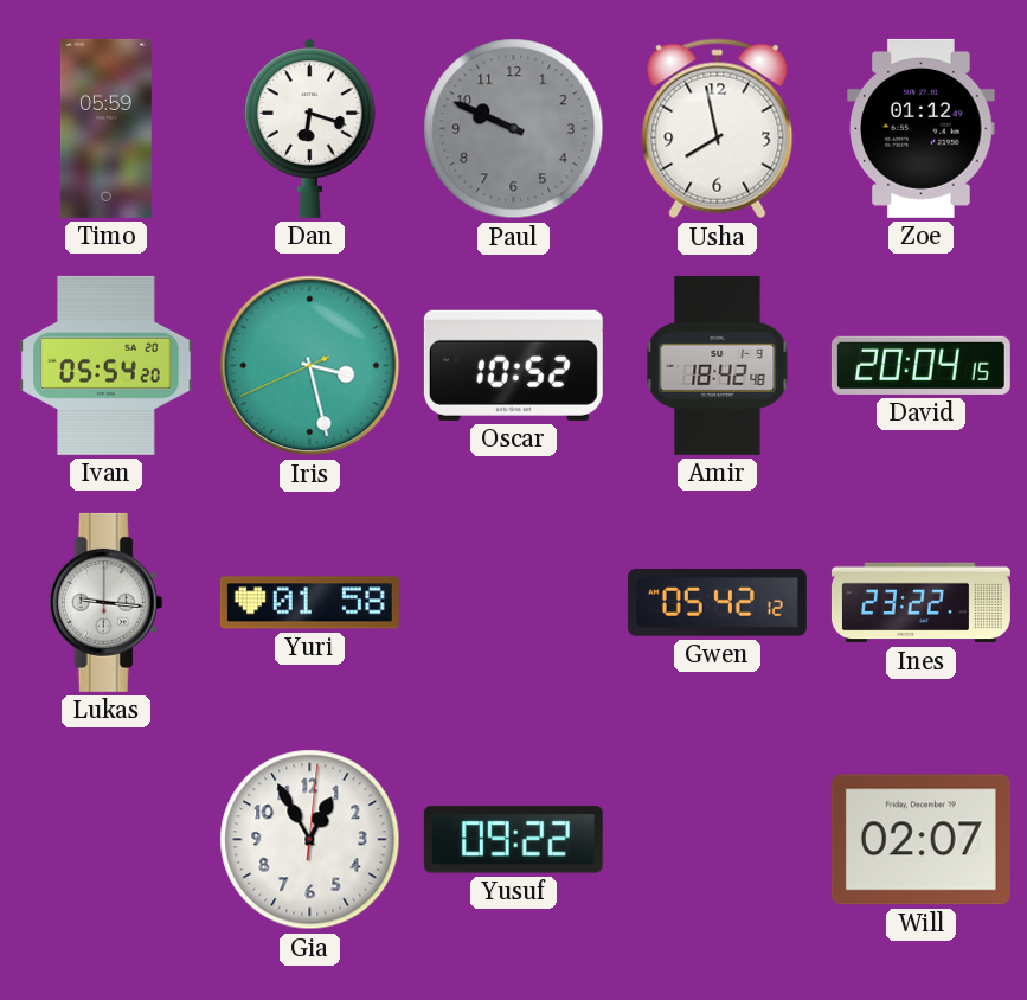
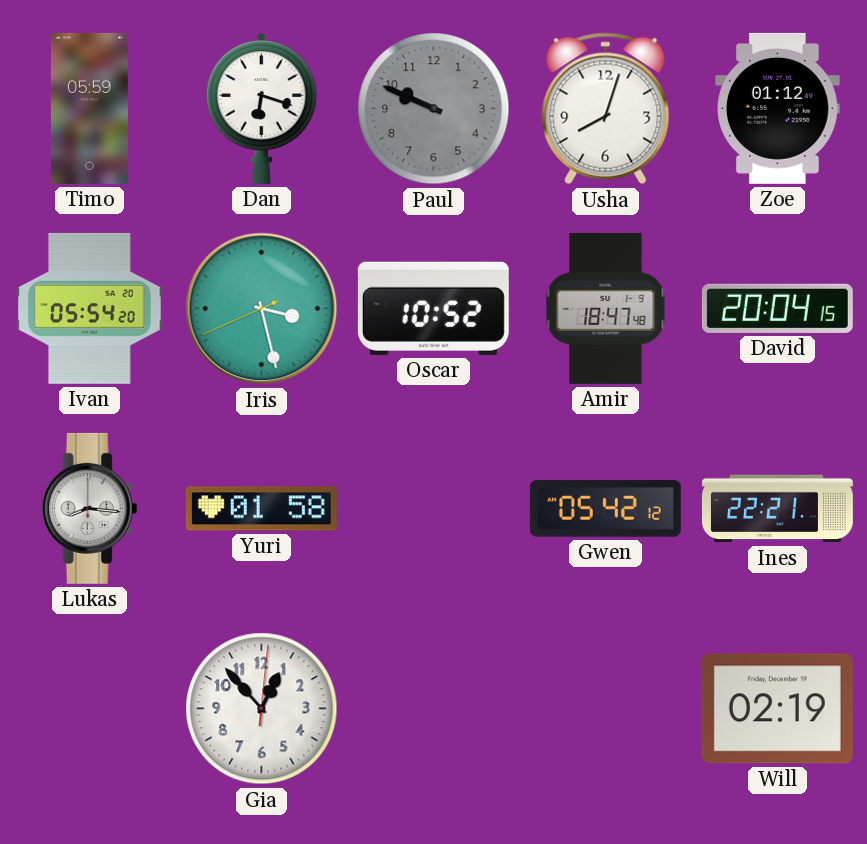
Usha: 7:58 -> 8:03 (606, 109)
Amir: 18:42 -> 18:47 (606, 308)
Lukas: 9:16 -> 8:16 (90, 508)
Ines: 23:22 -> 22:21 (777, 509)
Gia: 12:55 -> 12:53 (262, 709)
Yusuf: 09:22 -> none (513, 840)
Will: 02:07 -> 02:19 (777, 709)
